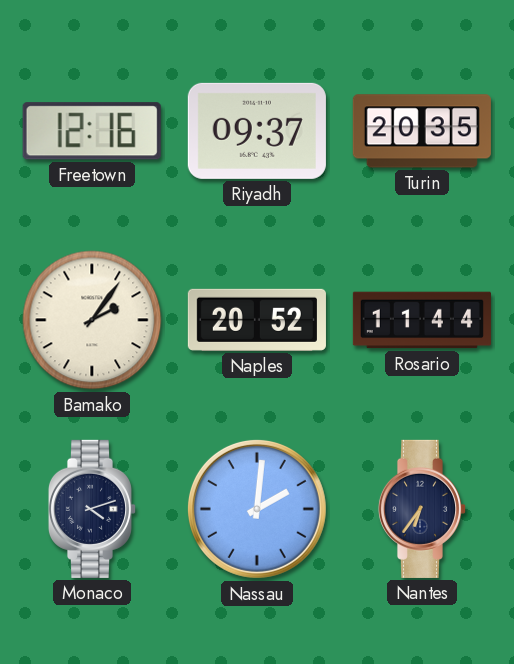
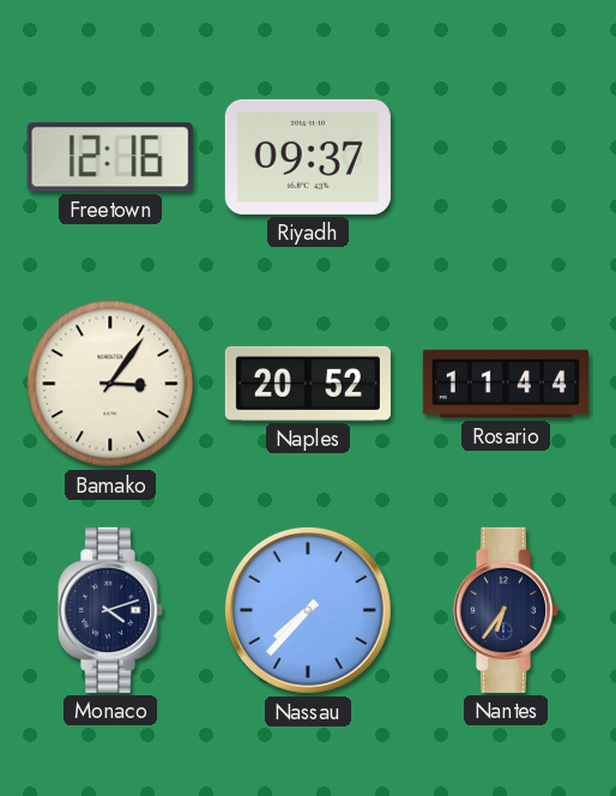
Turin: 20:35 -> none (422, 131)
Bamako: 2:06 -> 3:06 (110, 384)
Nassau: 2:01 -> 7:37 (308, 610)
